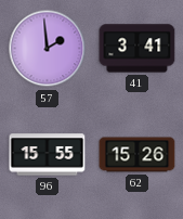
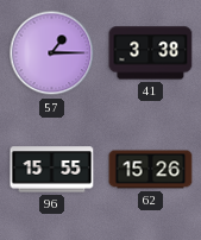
57: 1:59 -> 1:15 (52, 53)
41: 3:41 -> 3:38 (151, 53)
